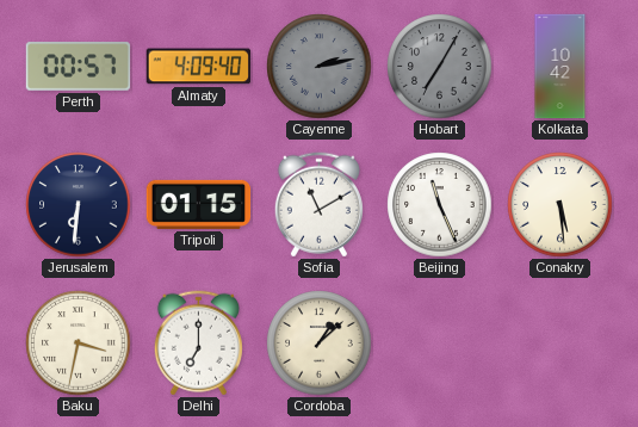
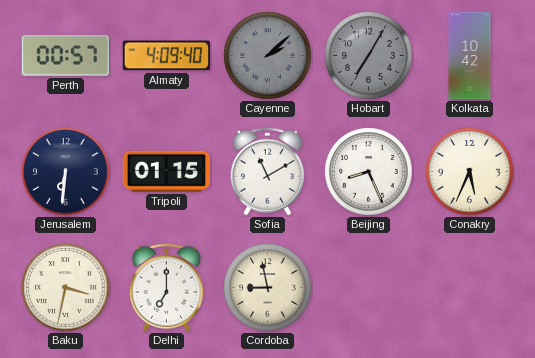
Cayenne: 2:13 -> 2:08 (268, 56)
Beijing: 11:26 -> 8:26 (369, 172)
Conakry: 5:29 -> 5:34 (470, 172)
Cordoba: 1:08 -> 8:58 (268, 288)
